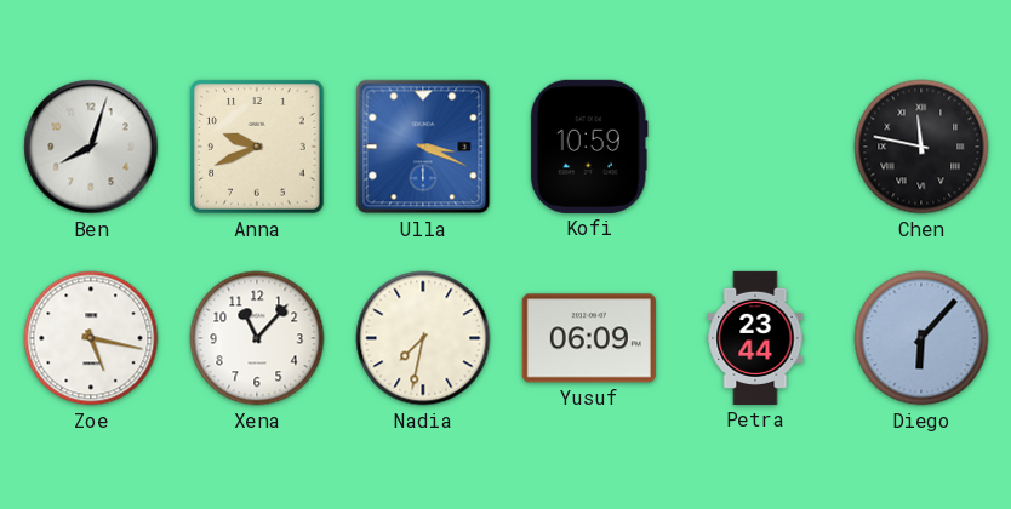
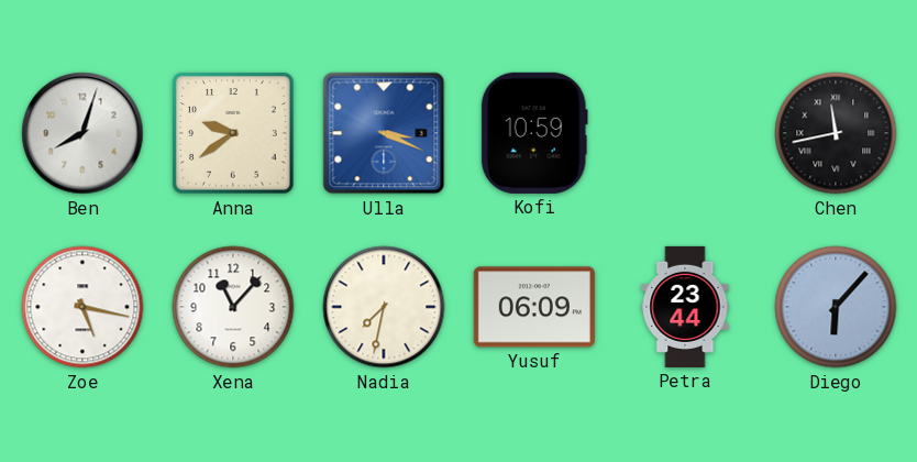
Anna: 9:41 -> 9:39 (233, 133)
Chen: 11:47 -> 11:43 (836, 133)
